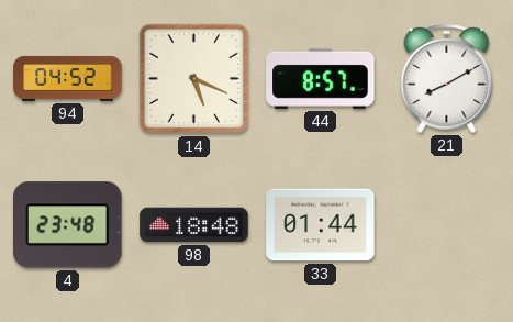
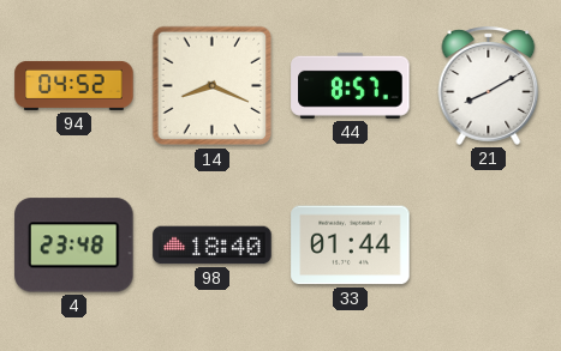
14: 5:19 -> 8:19 (213, 86)
98: 18:48 -> 18:40 (213, 246)
